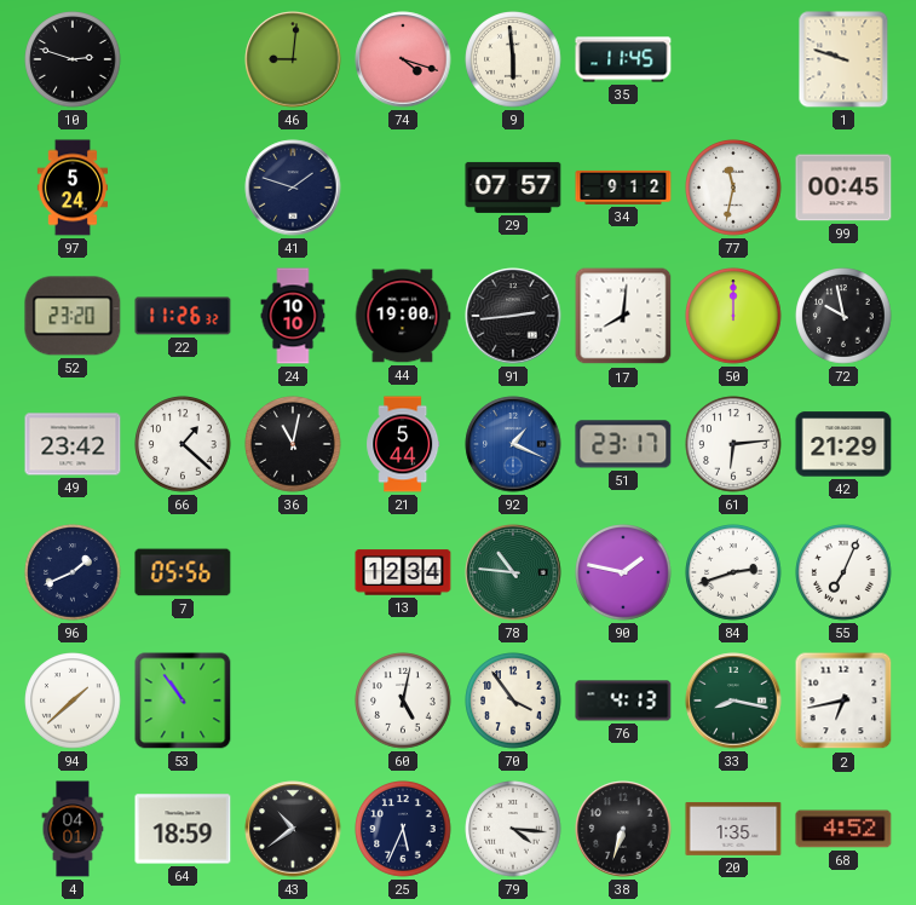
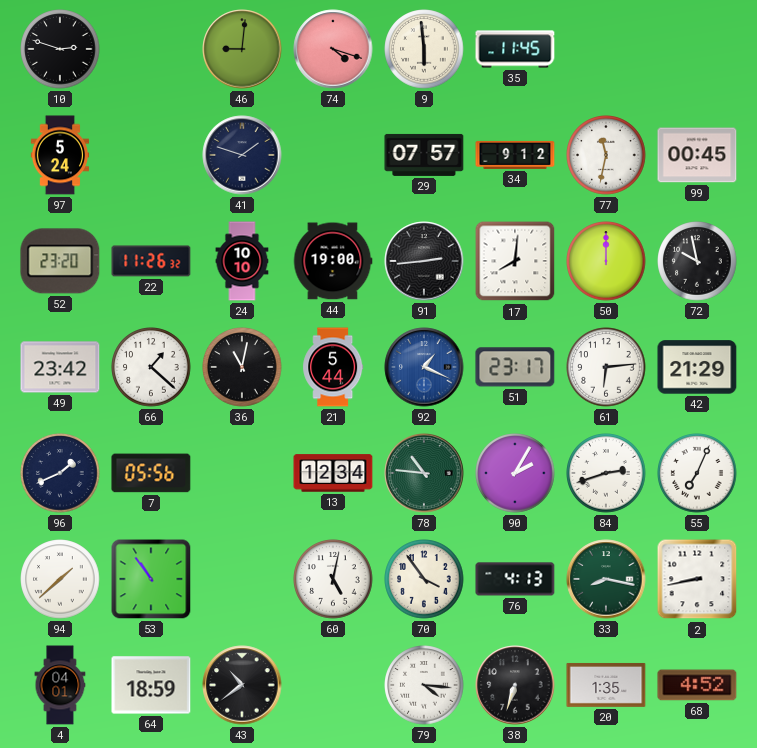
1: 9:48 -> none (843, 59)
90: 1:47 -> 2:05 (515, 473)
2: 6:43 -> 8:43 (697, 579)
25: 5:34 -> none (403, 829)
